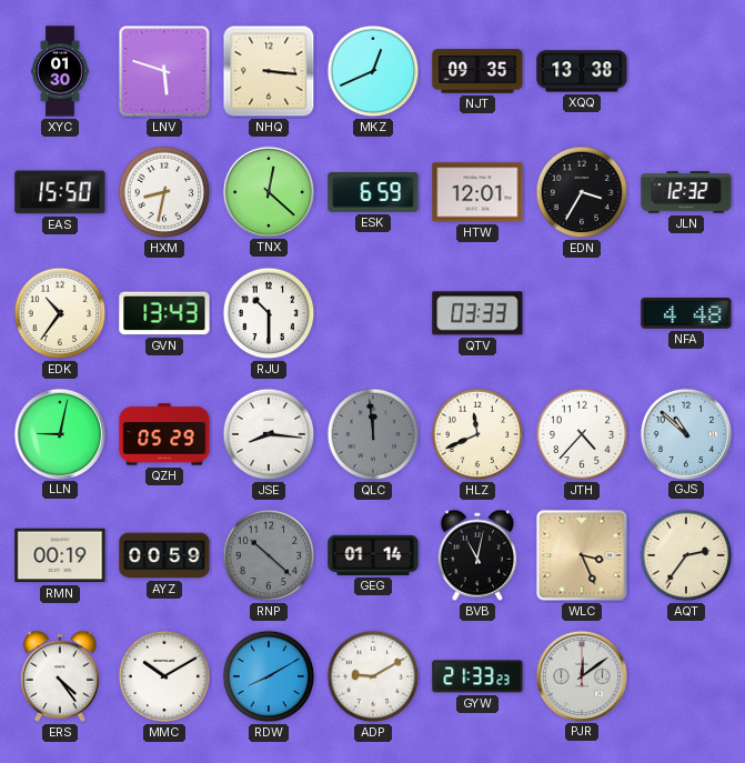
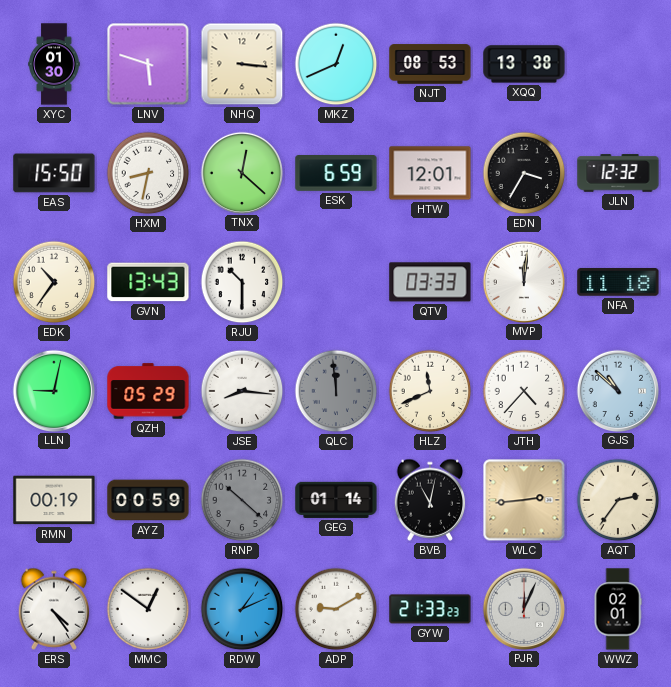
NJT: 09:35 -> 08:53 (430, 64)
MVP: none -> 12:01 (523, 281)
NFA: 4:48 -> 11:18 (618, 283)
WLC: 3:26 -> 2:44 (524, 500)
MMC: 10:10 -> 12:51 (148, 609)
RDW: 8:10 -> 1:11 (242, 609)
PJR: 12:09 -> 12:04 (523, 608)
WWZ: none -> 02:01 (618, 609)
